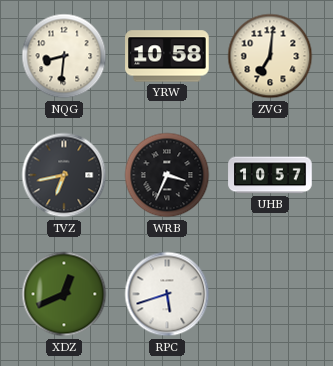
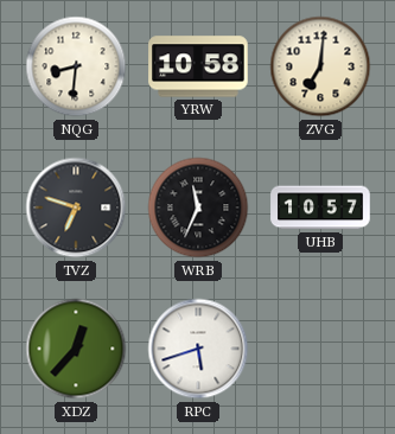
TVZ: 6:43 -> 6:48 (76, 208)
WRB: 3:34 -> 11:34 (198, 208)
XDZ: 12:41 -> 12:37 (76, 349)
